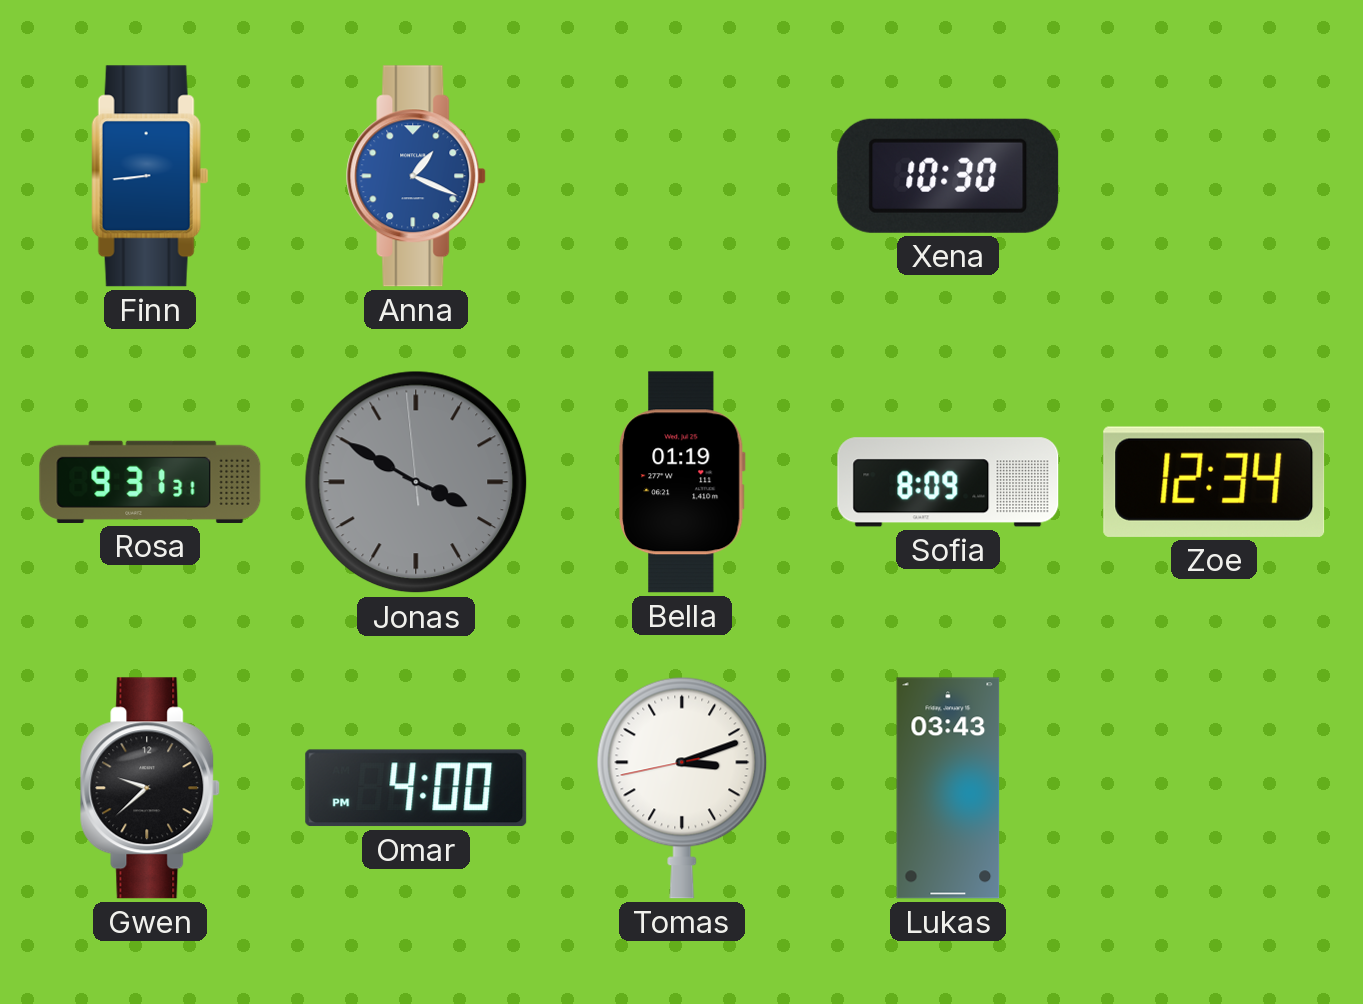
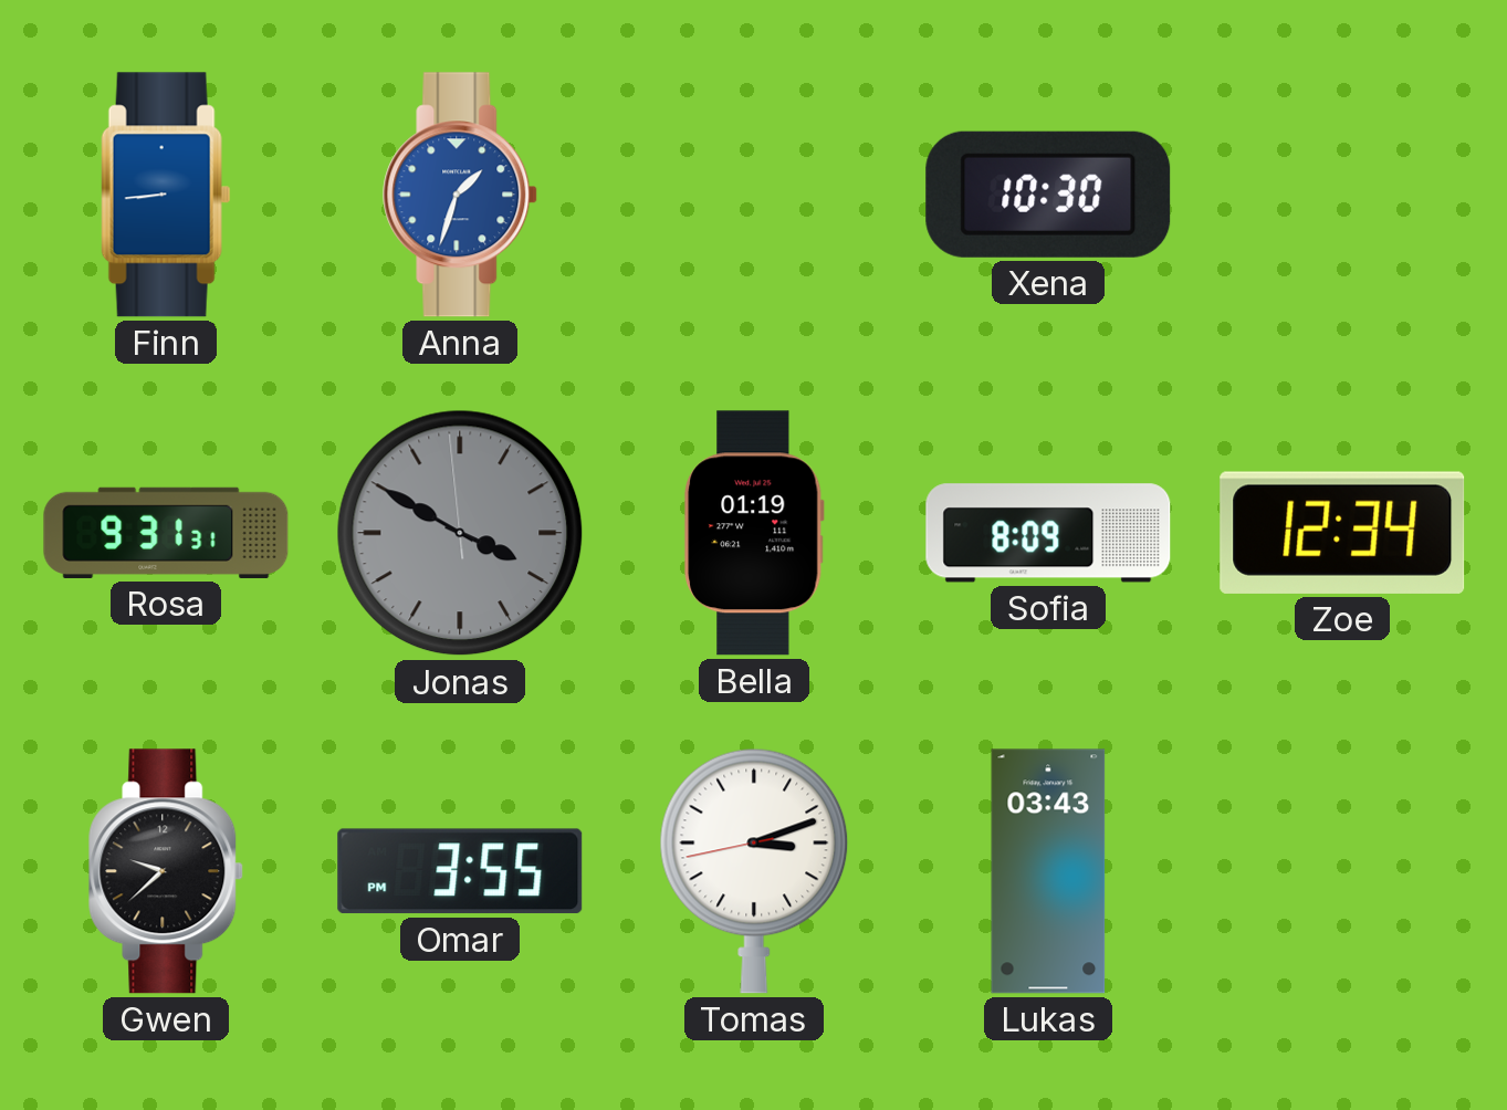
Anna: 1:19 -> 1:33 (461, 195)
Omar: 4:00 -> 3:55 (460, 871)
